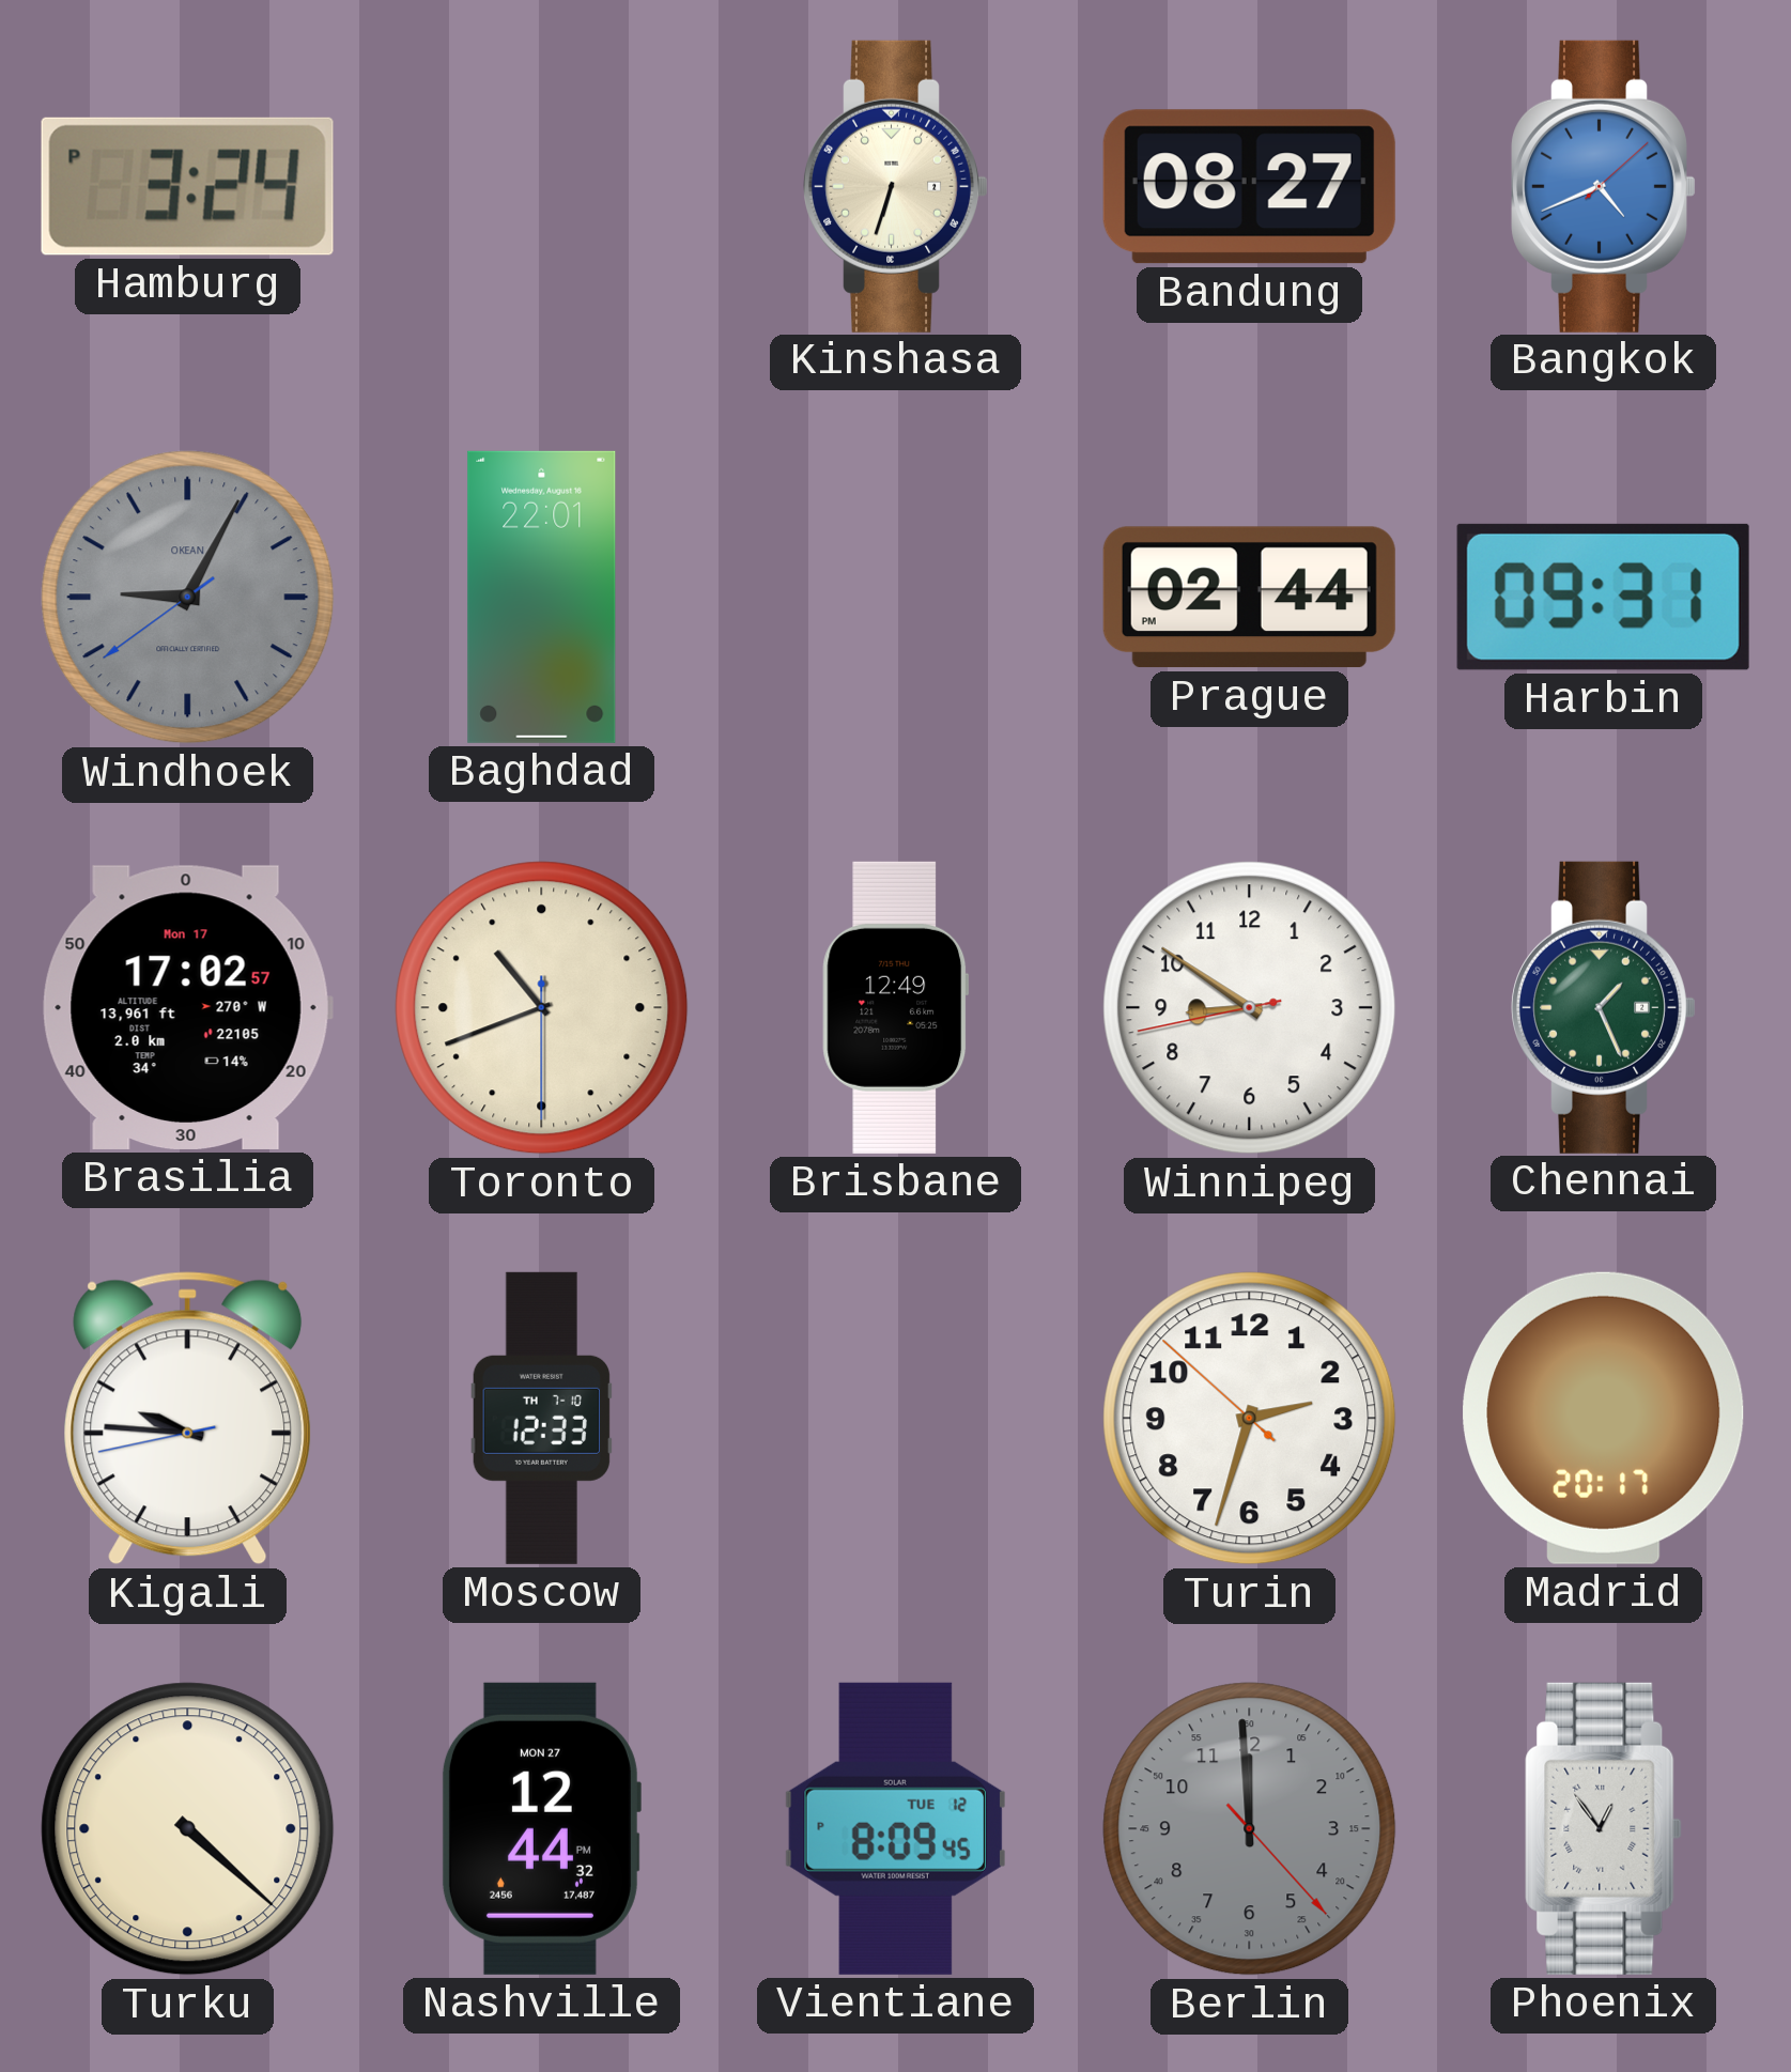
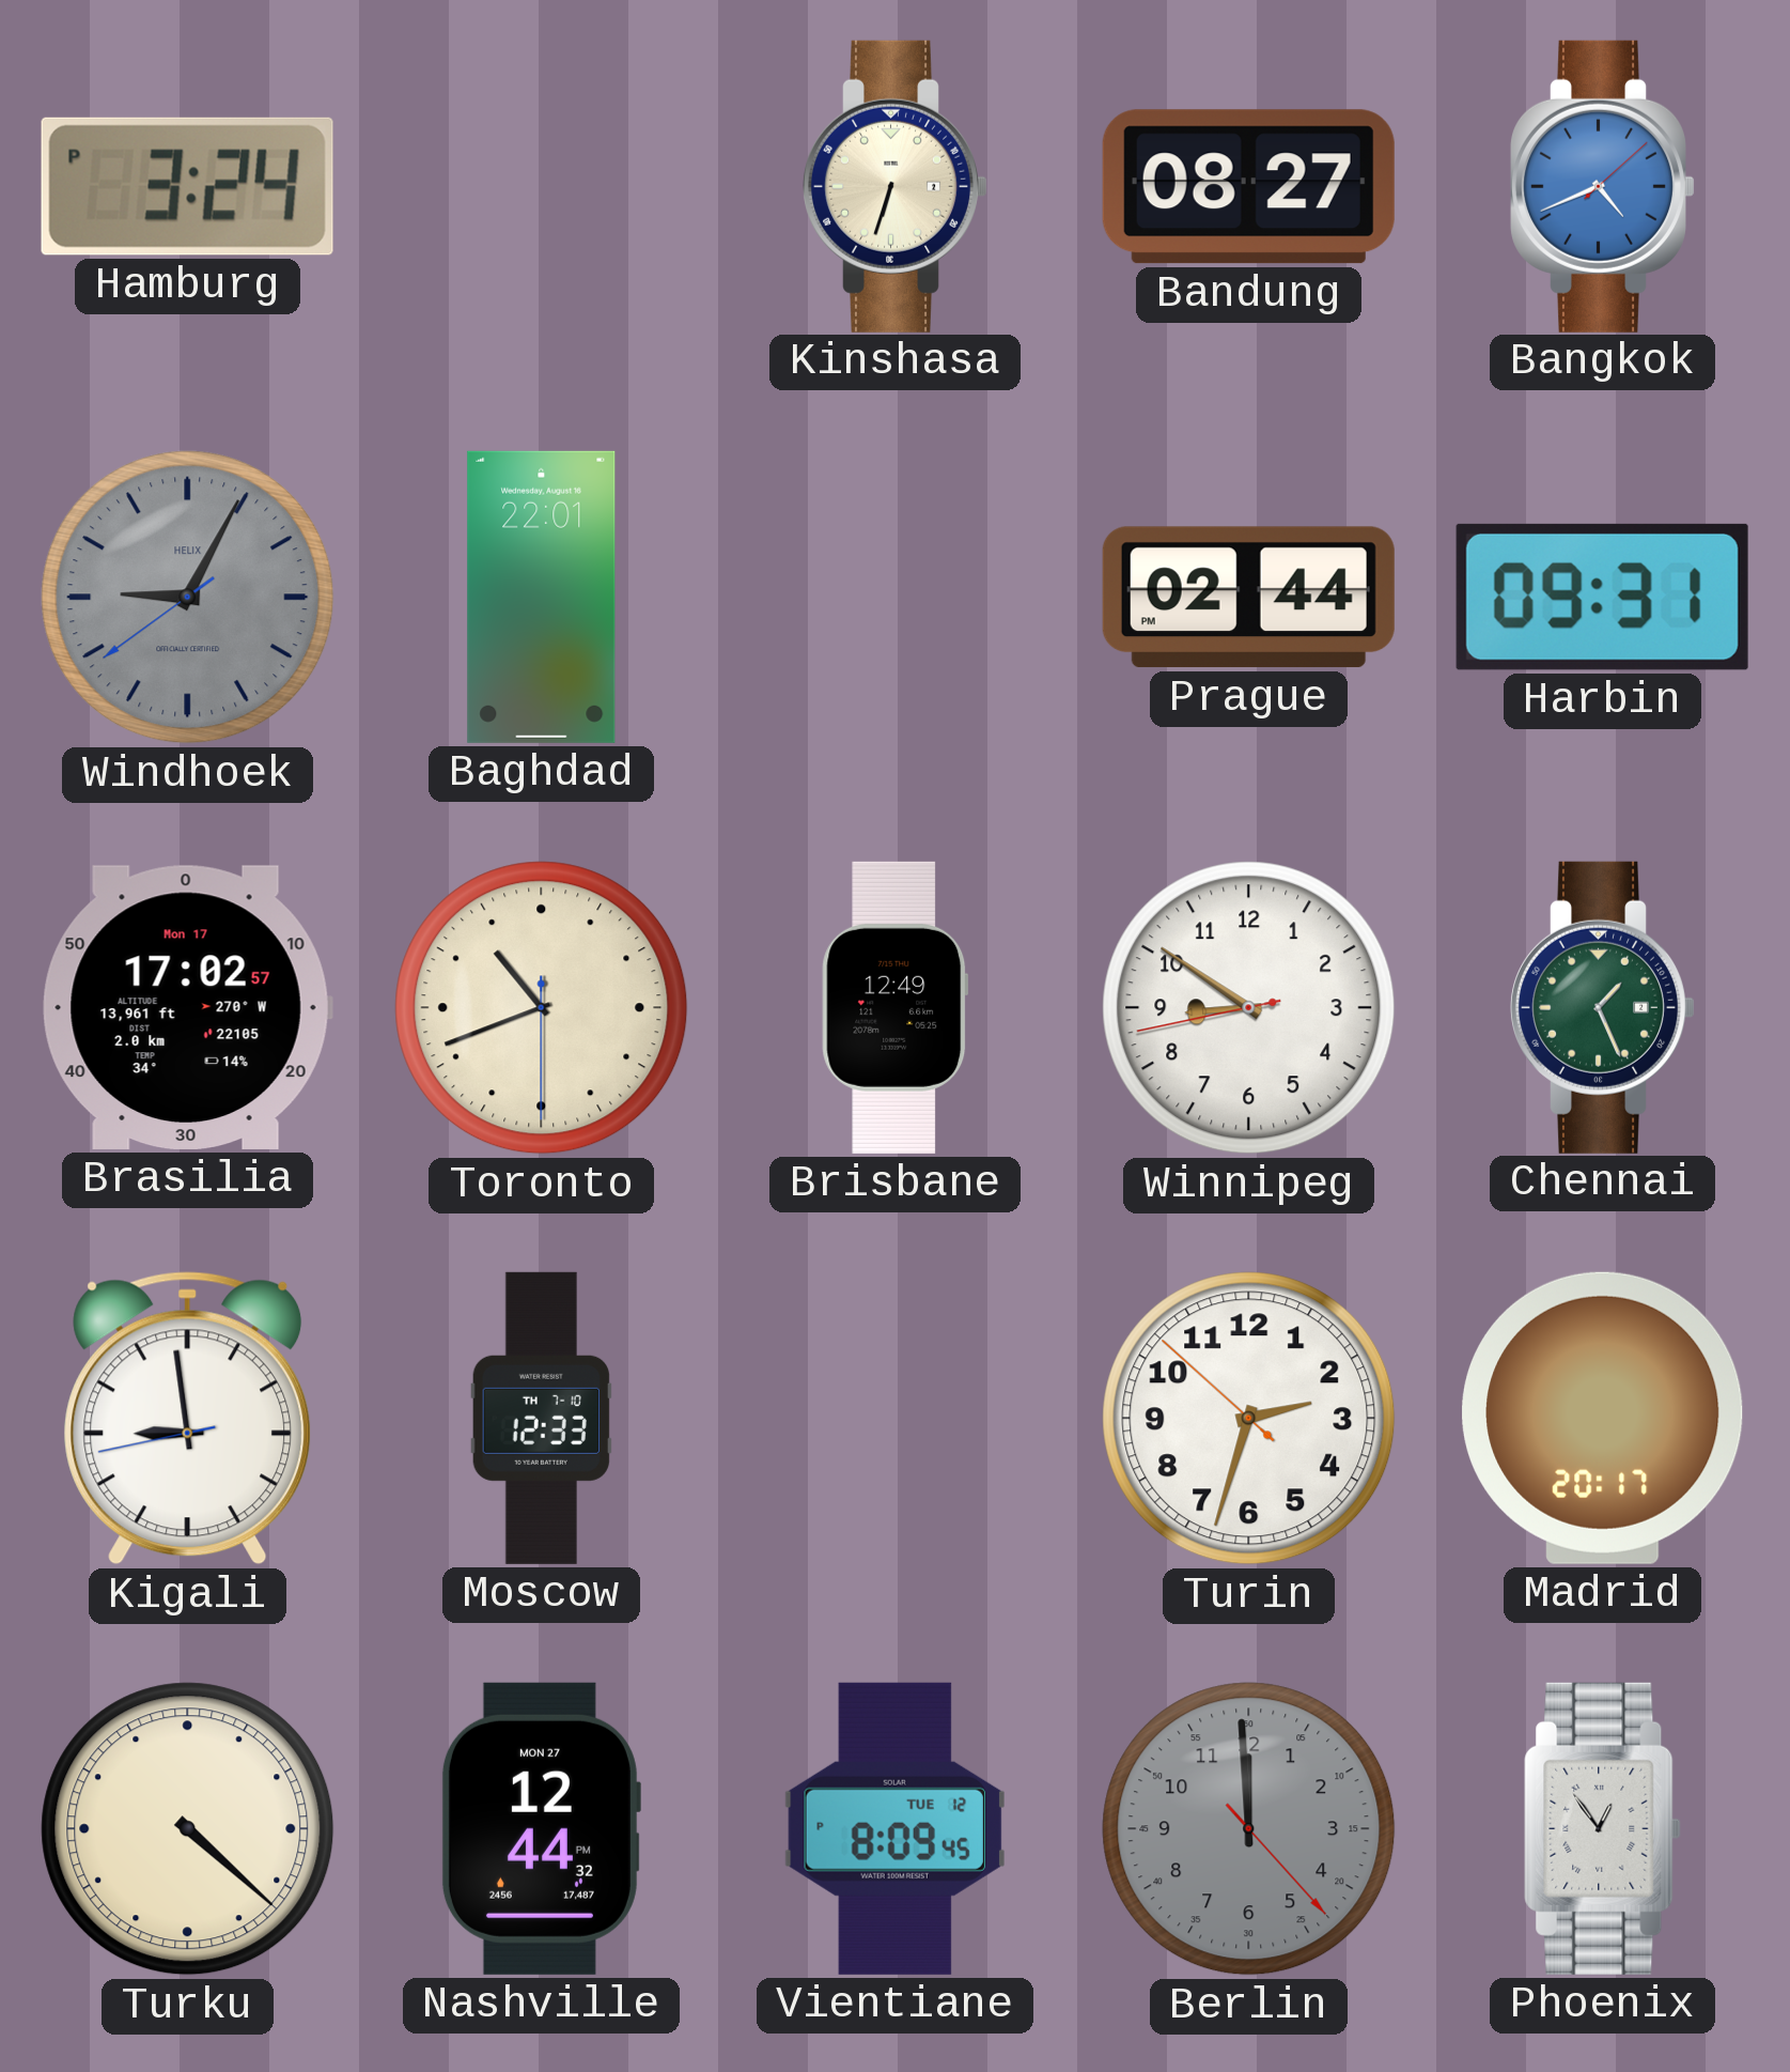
Windhoek brand: OKEAN -> HELIX (188, 598)
Kigali: 9:45 -> 8:58 (188, 1419)
